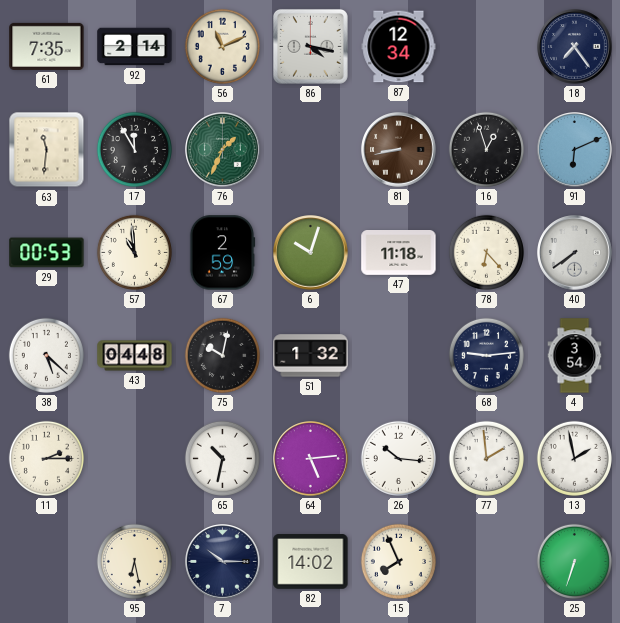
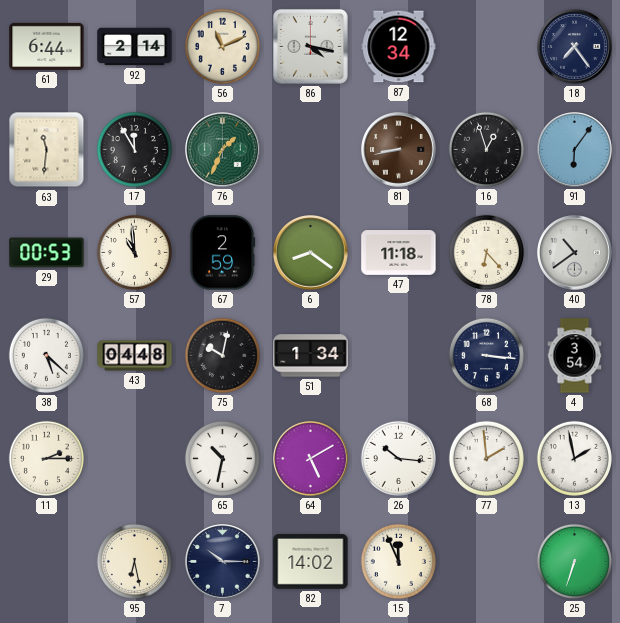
61: 7:35 -> 6:44 (47, 46)
91: 6:11 -> 6:06 (575, 150)
6: 10:03 -> 8:21 (311, 253)
40: 7:39 -> 10:39 (575, 253)
51: 1:32 -> 1:34 (311, 356)
68: 9:14 -> 3:16 (486, 355)
64: 5:14 -> 5:10 (311, 459)
15: 7:56 -> 11:56 (398, 561)
